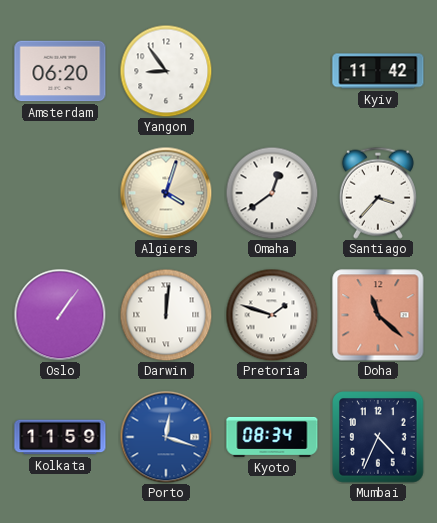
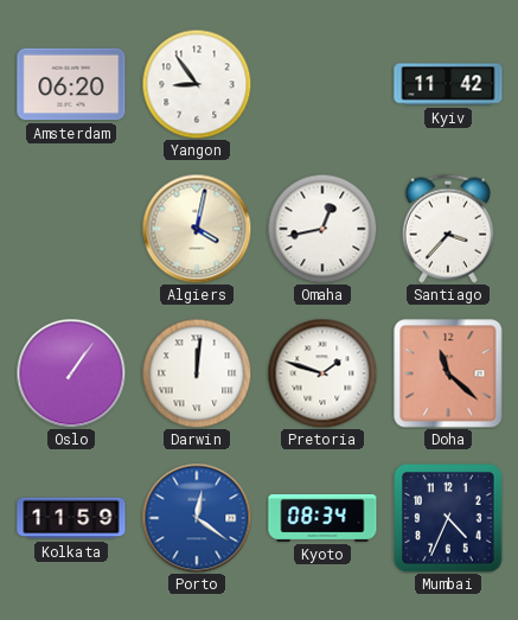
Algiers: 4:03 -> 4:02 (197, 229)
Omaha: 12:39 -> 12:43 (322, 229)
Porto: 12:18 -> 12:21 (197, 518)
